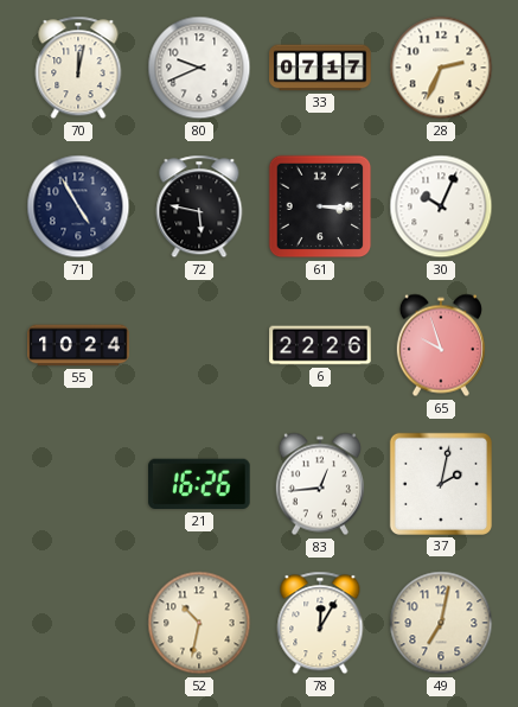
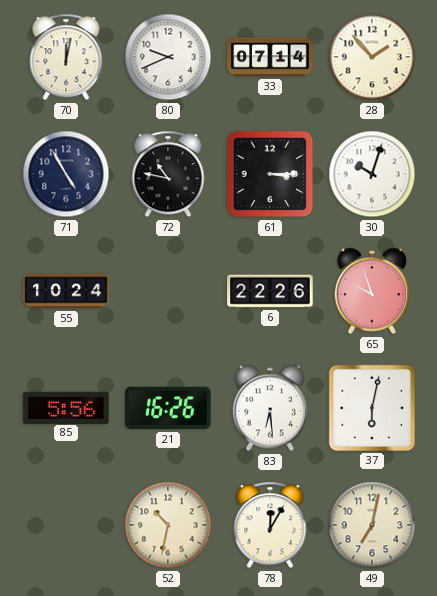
33: 07:17 -> 07:14 (270, 57)
28: 2:34 -> 1:53 (372, 57)
72: 5:47 -> 10:47 (168, 174)
30: 10:04 -> 10:03 (372, 174)
85: none -> 5:56 (66, 407)
83: 12:44 -> 6:29 (270, 408)
37: 2:02 -> 6:02 (372, 408)
